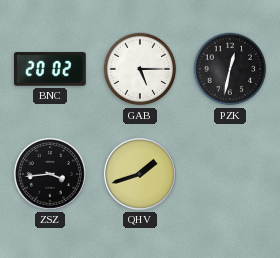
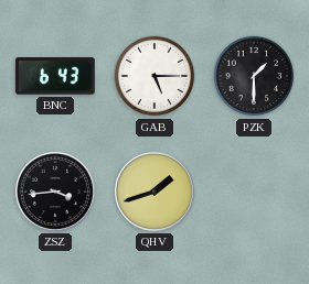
BNC: 20:02 -> 6:43 (55, 76)
PZK: 12:32 -> 1:30 (254, 76)
